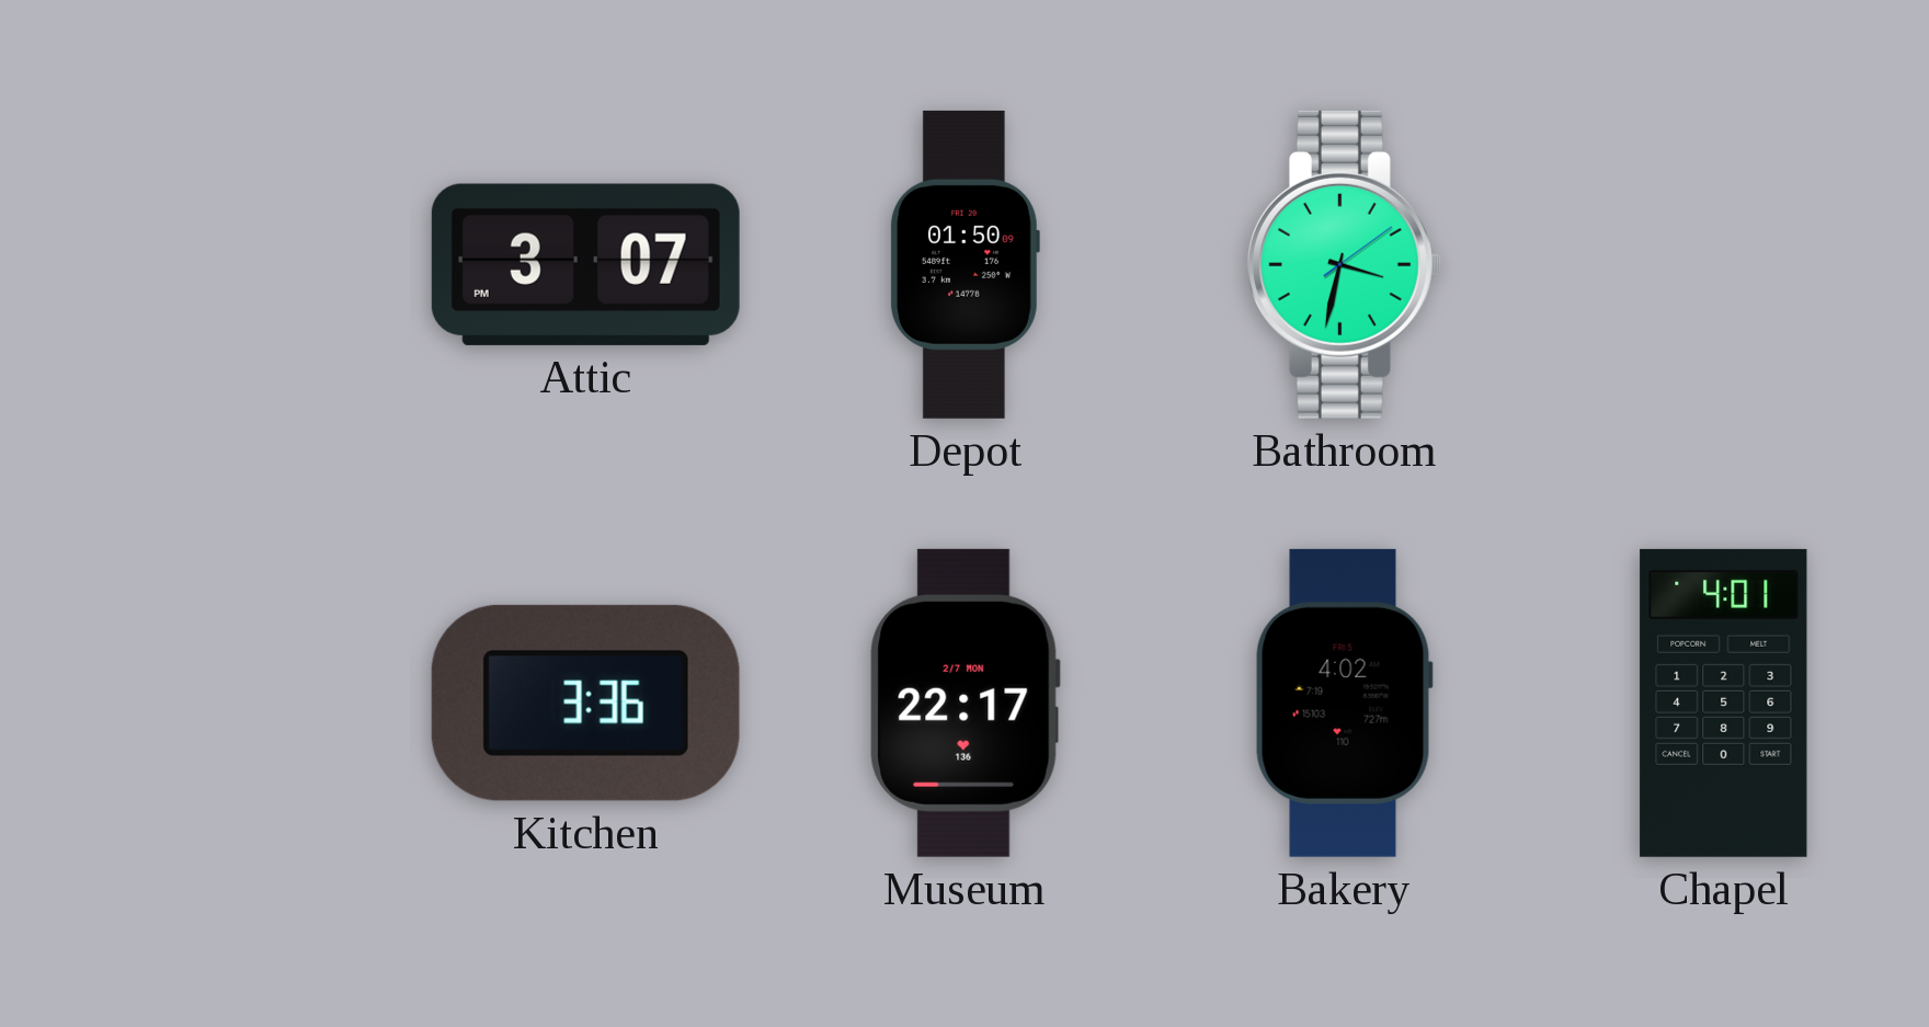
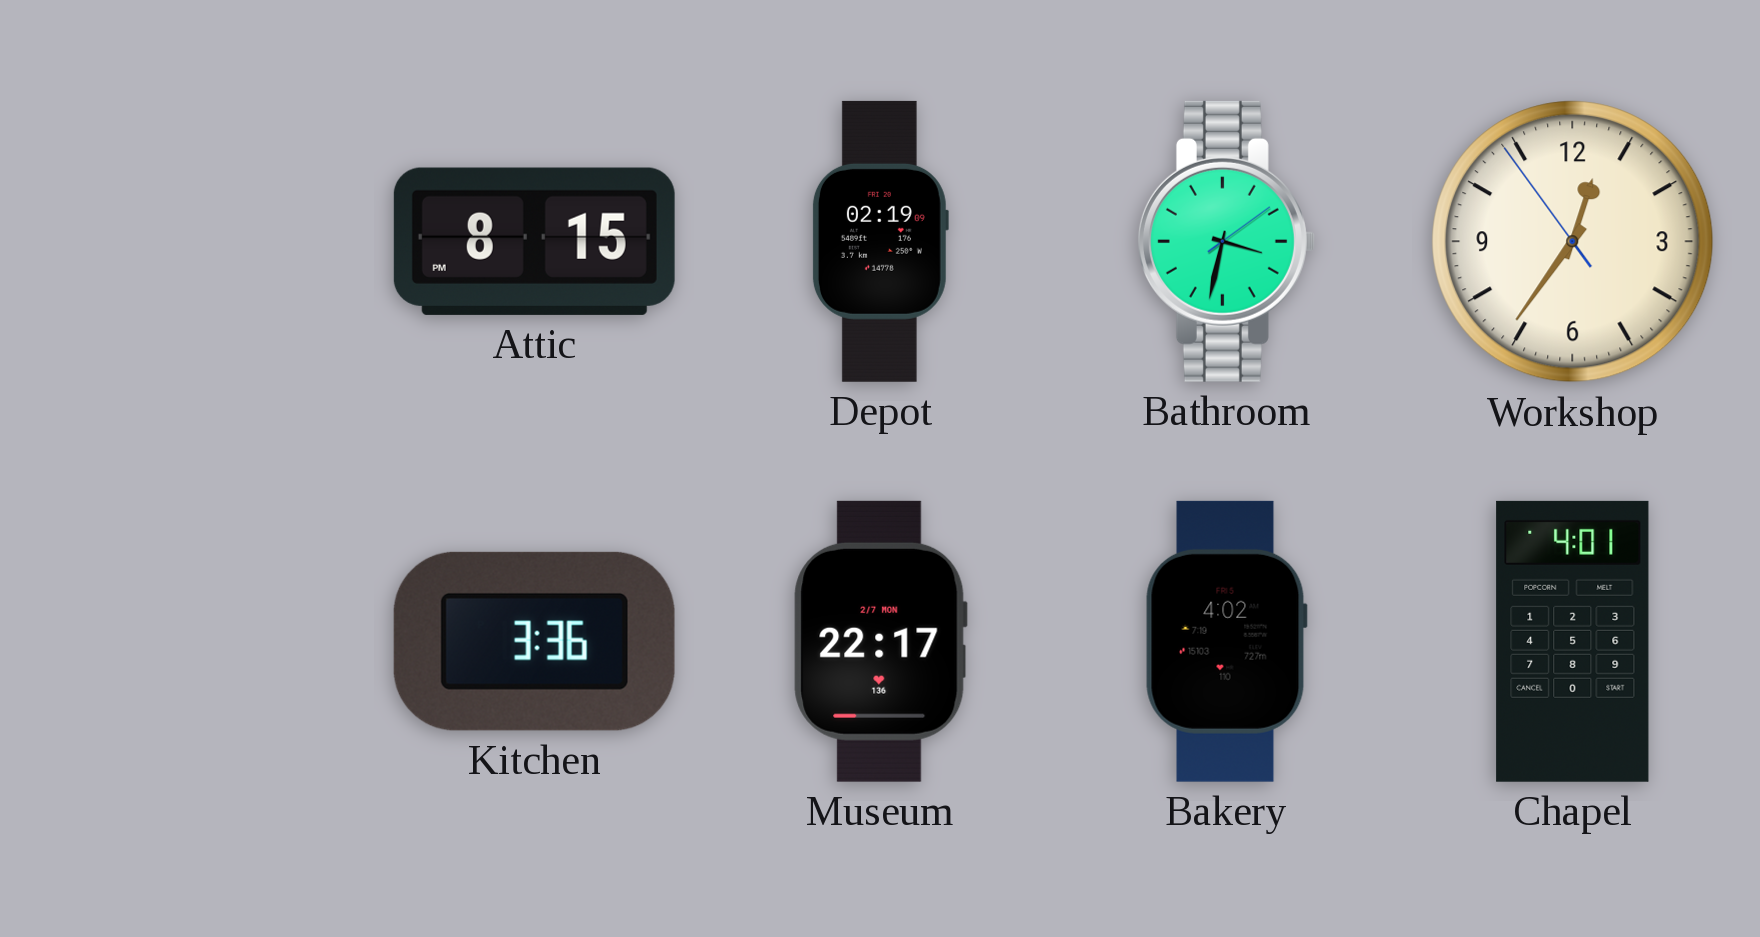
Attic: 3:07 -> 8:15 (534, 241)
Depot: 01:50 -> 02:19 (880, 241)
Workshop: none -> 12:35 (1573, 242)
